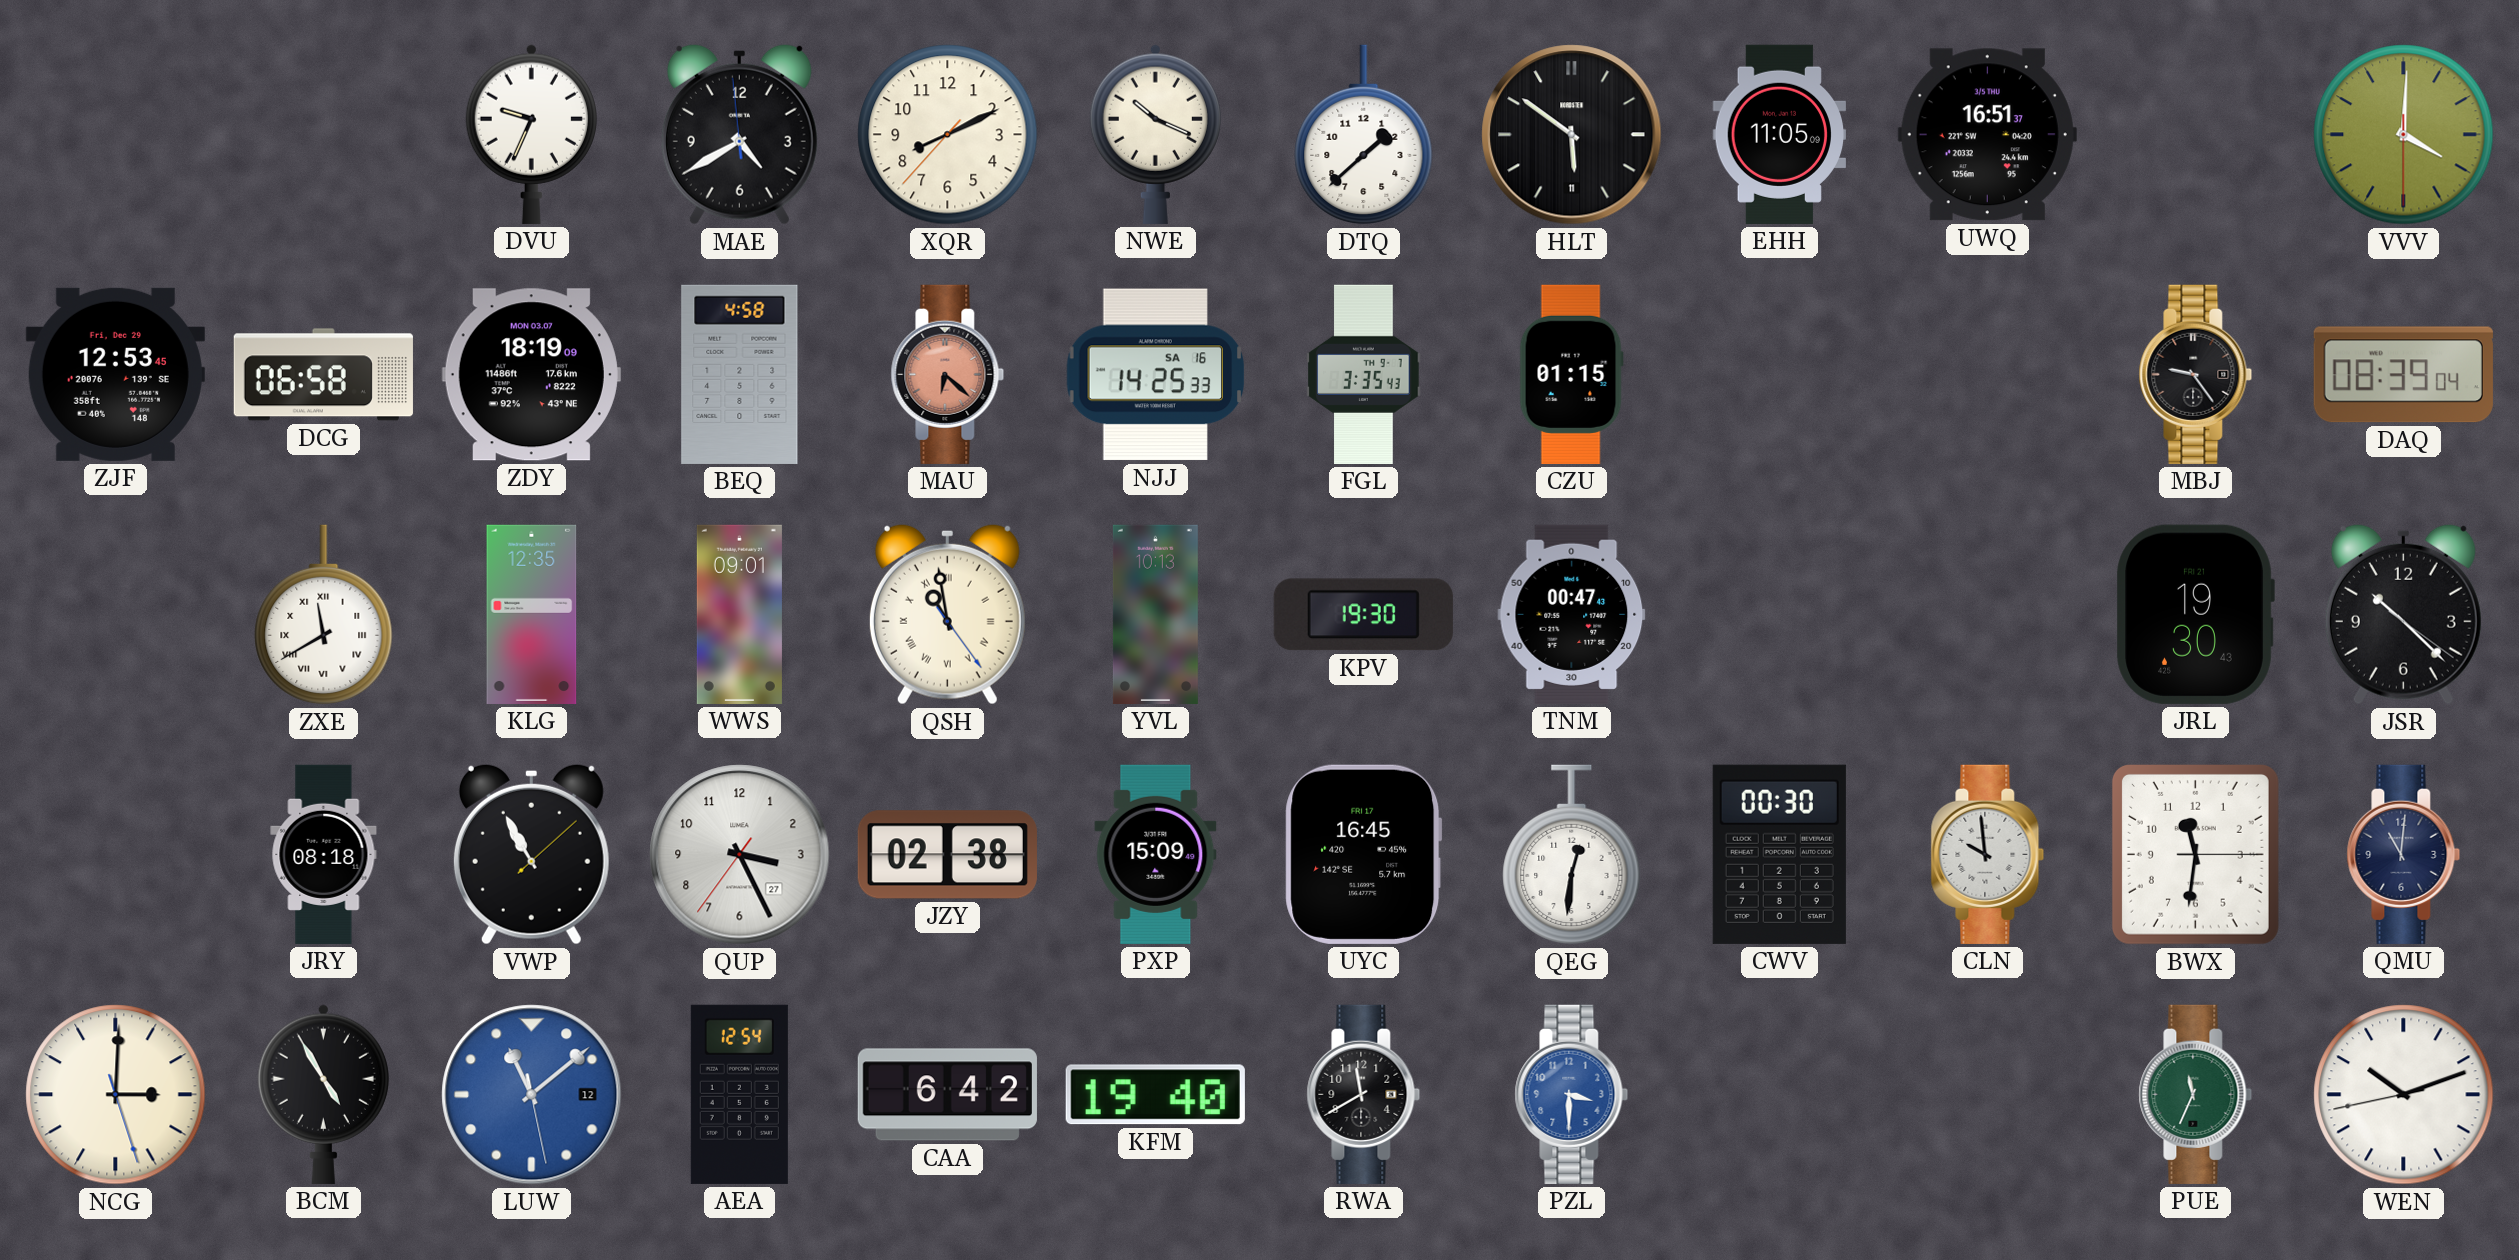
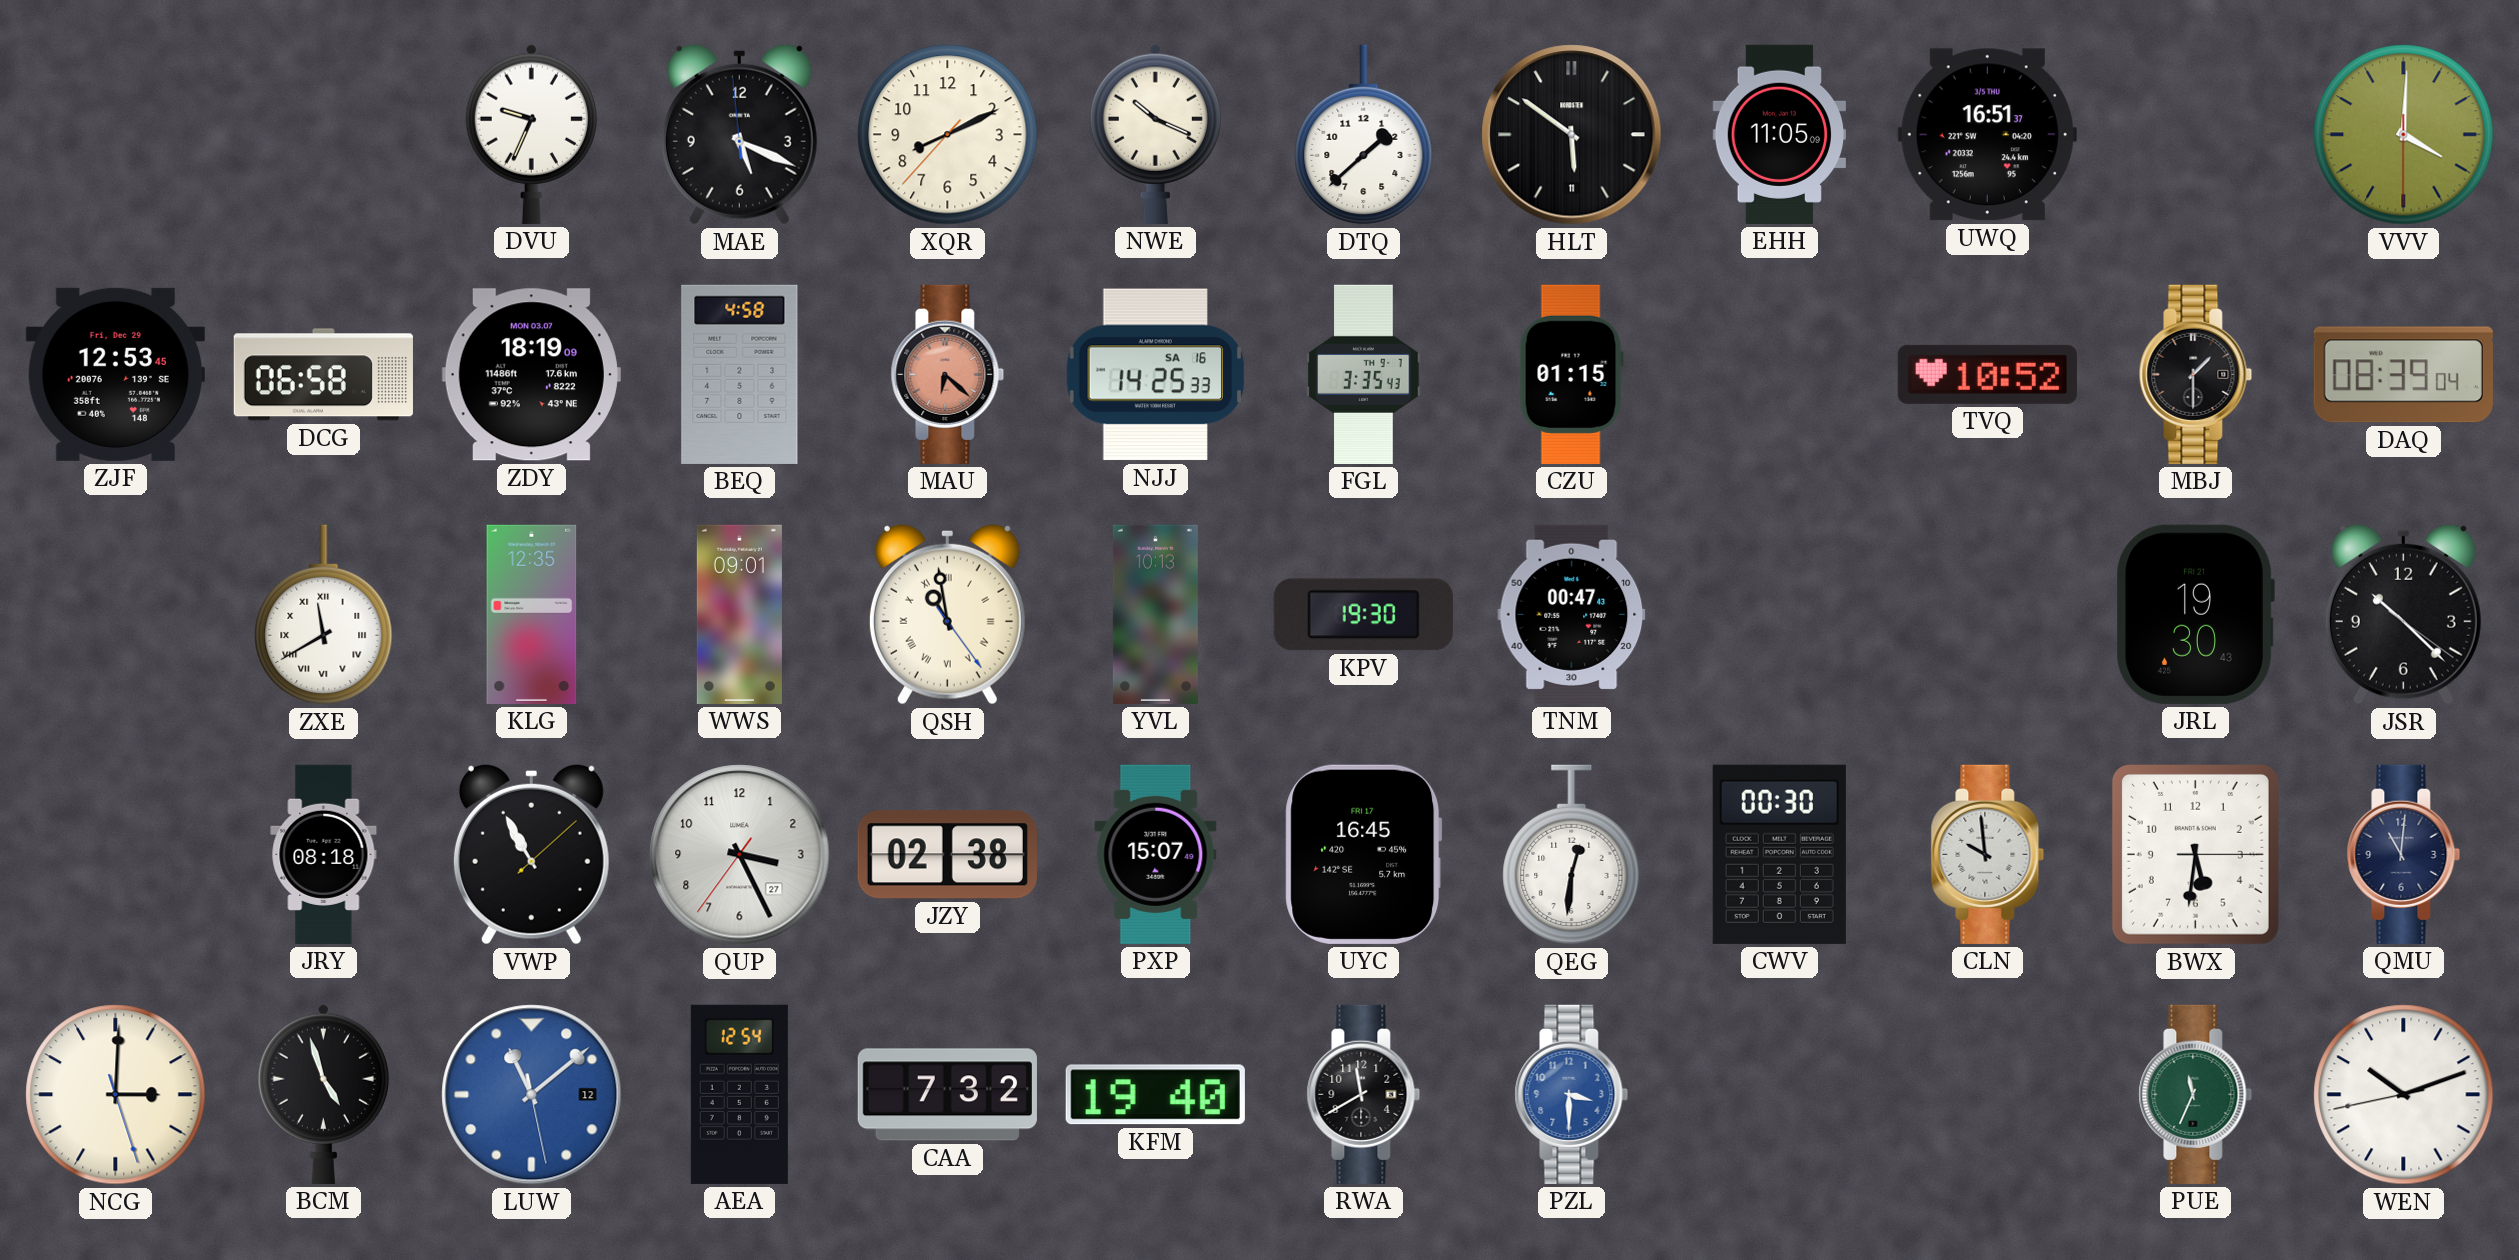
MAE: 4:39 -> 5:18 (739, 134)
TVQ: none -> 10:52 (1987, 374)
MBJ: 9:24 -> 1:30 (2196, 374)
PXP: 15:09 -> 15:07 (1156, 854)
BWX: 11:31 -> 5:31 (2195, 854)
BCM: 4:55 -> 4:57 (323, 1094)
CAA: 6:42 -> 7:32 (947, 1095)
